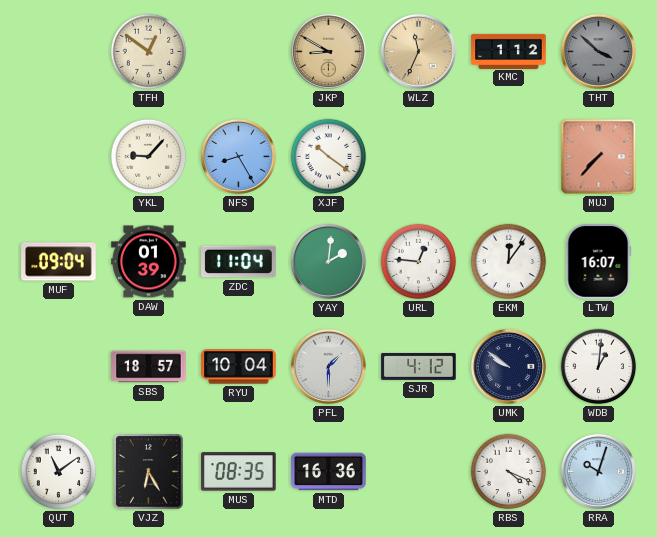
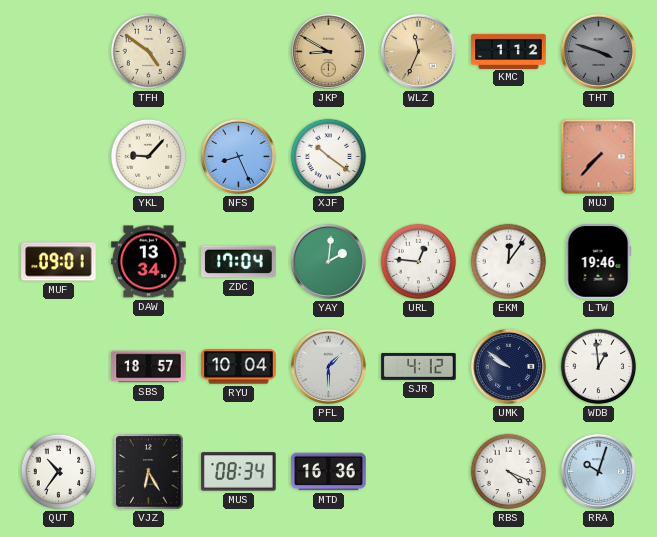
TFH: 12:51 -> 4:51 (149, 52)
THT: 3:52 -> 3:48 (598, 51)
NFS: 8:25 -> 8:26 (238, 156)
MUF: 09:04 -> 09:01 (59, 262)
DAW: 01:39 -> 13:34 (149, 262)
ZDC: 11:04 -> 17:04 (239, 262)
LTW: 16:07 -> 19:46 (598, 262)
WDB: 1:01 -> 12:59 (599, 367)
QUT: 11:09 -> 10:36 (59, 472)
MUS: 08:35 -> 08:34 (239, 472)
